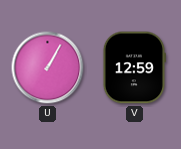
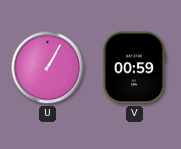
V: 12:59 -> 00:59 (134, 68)
